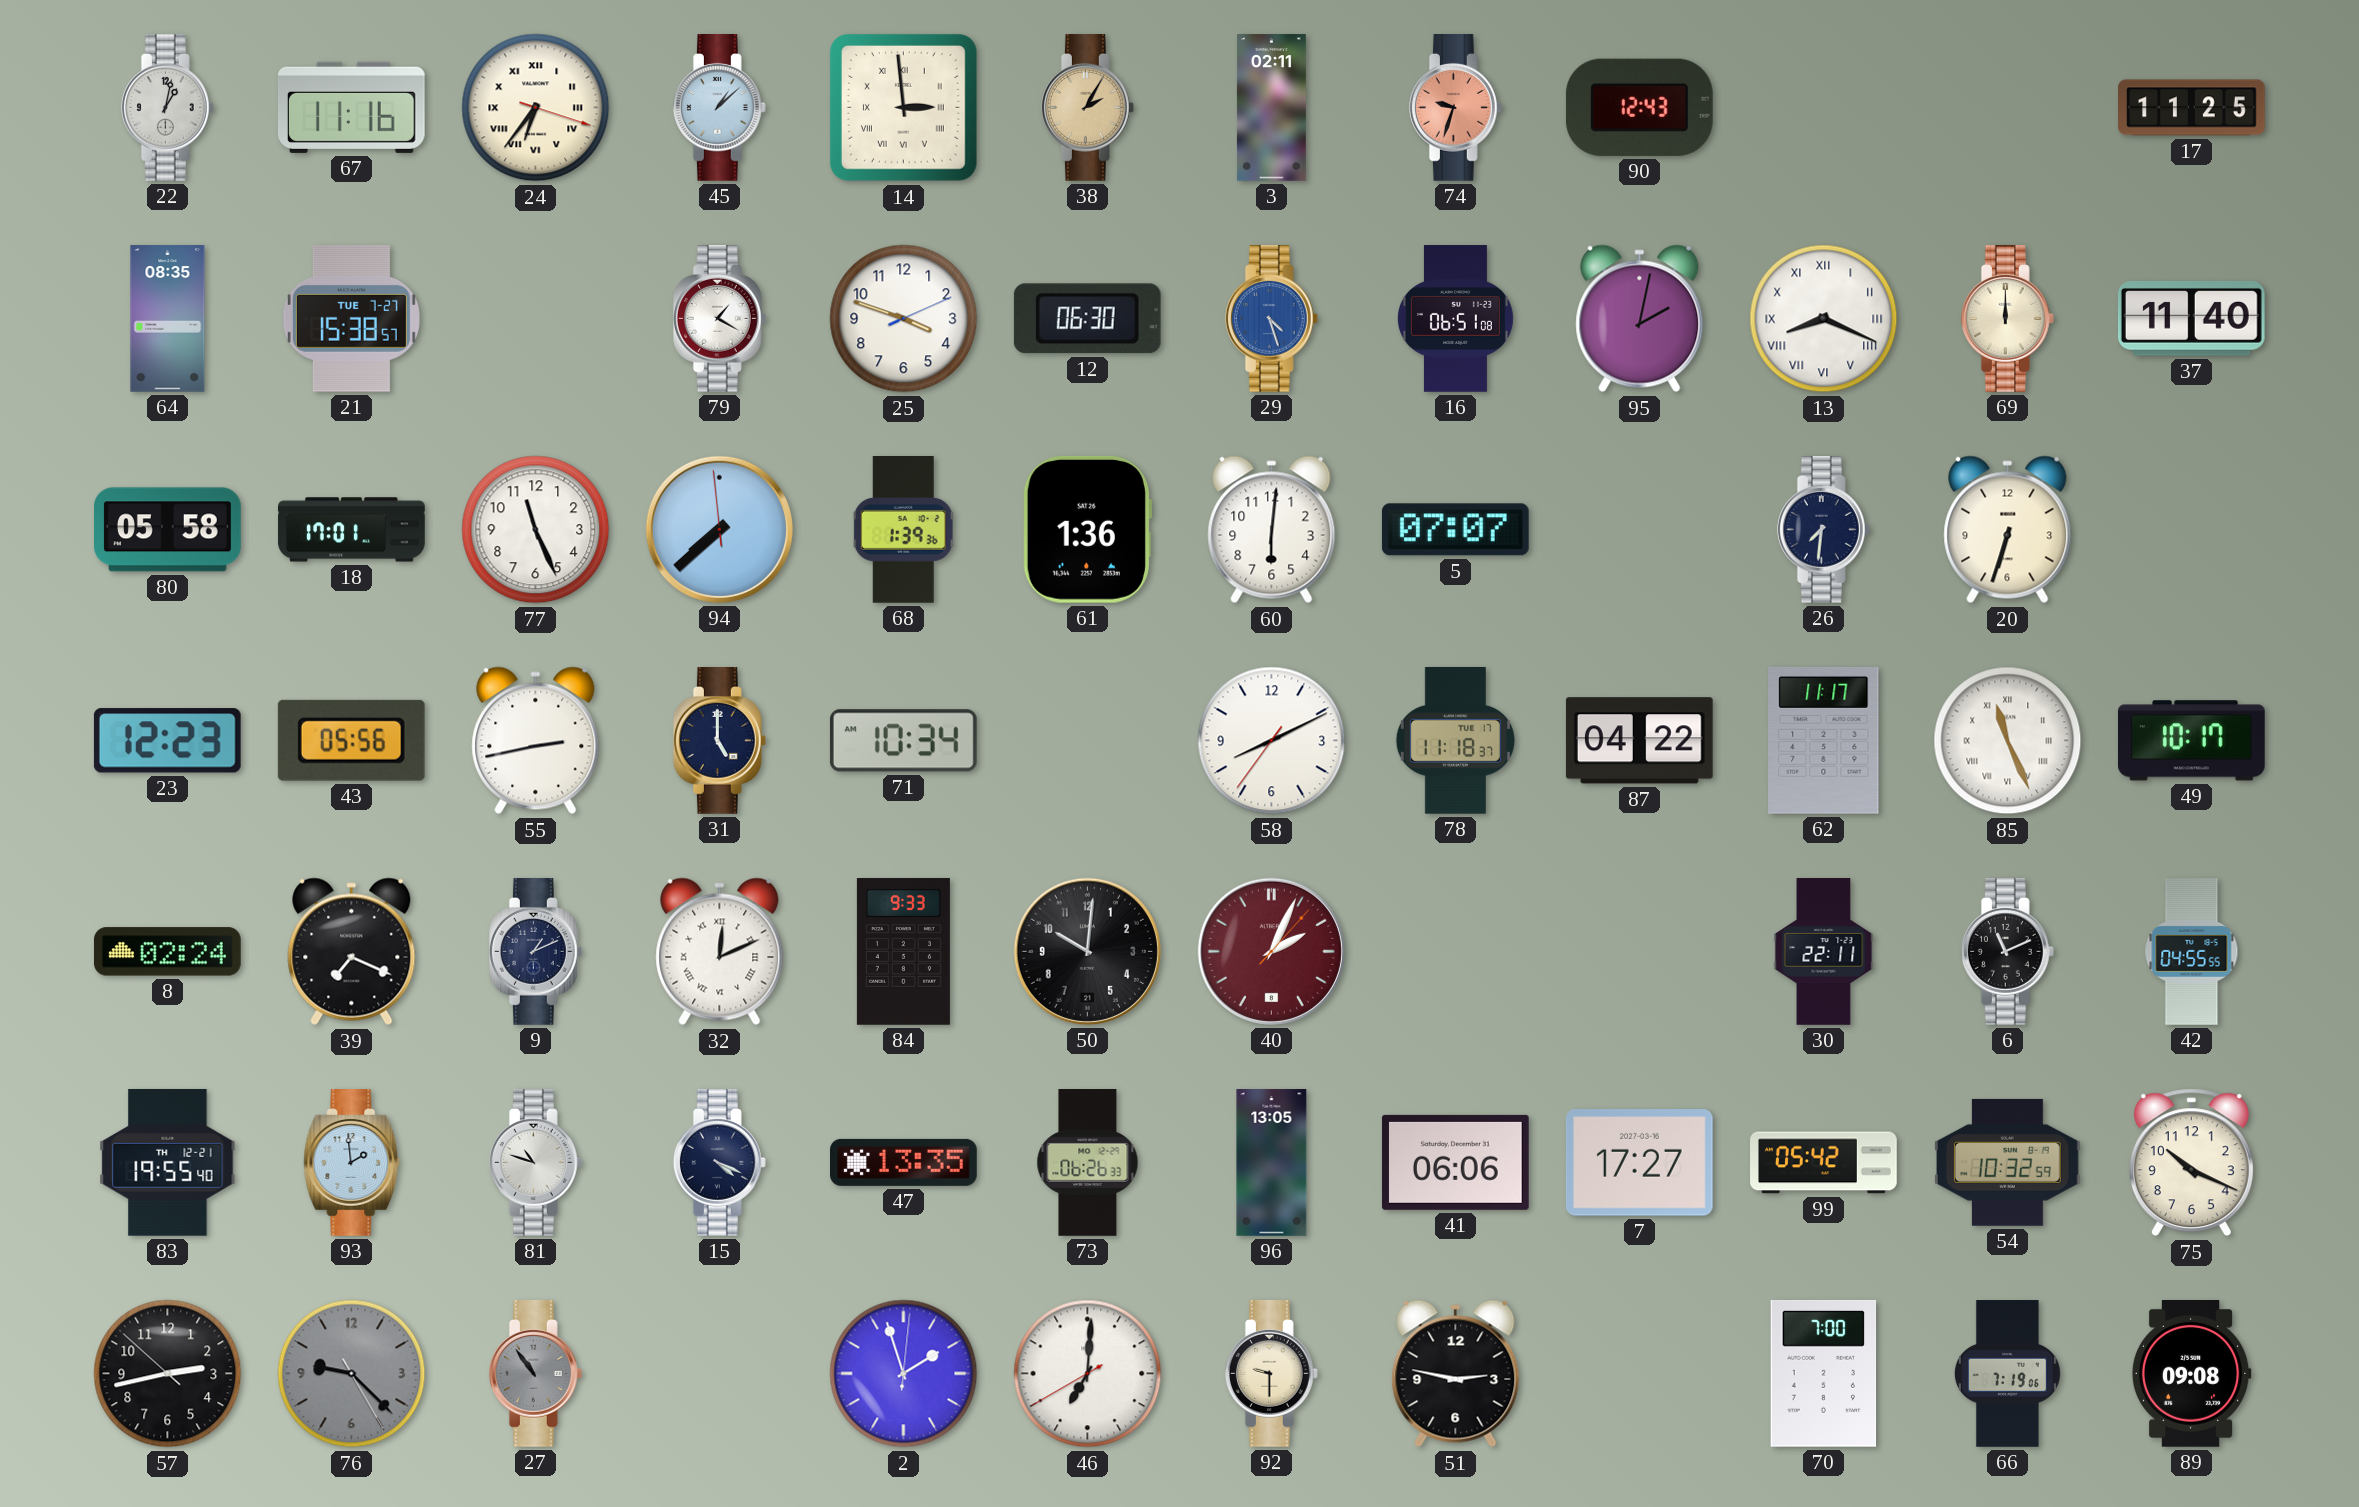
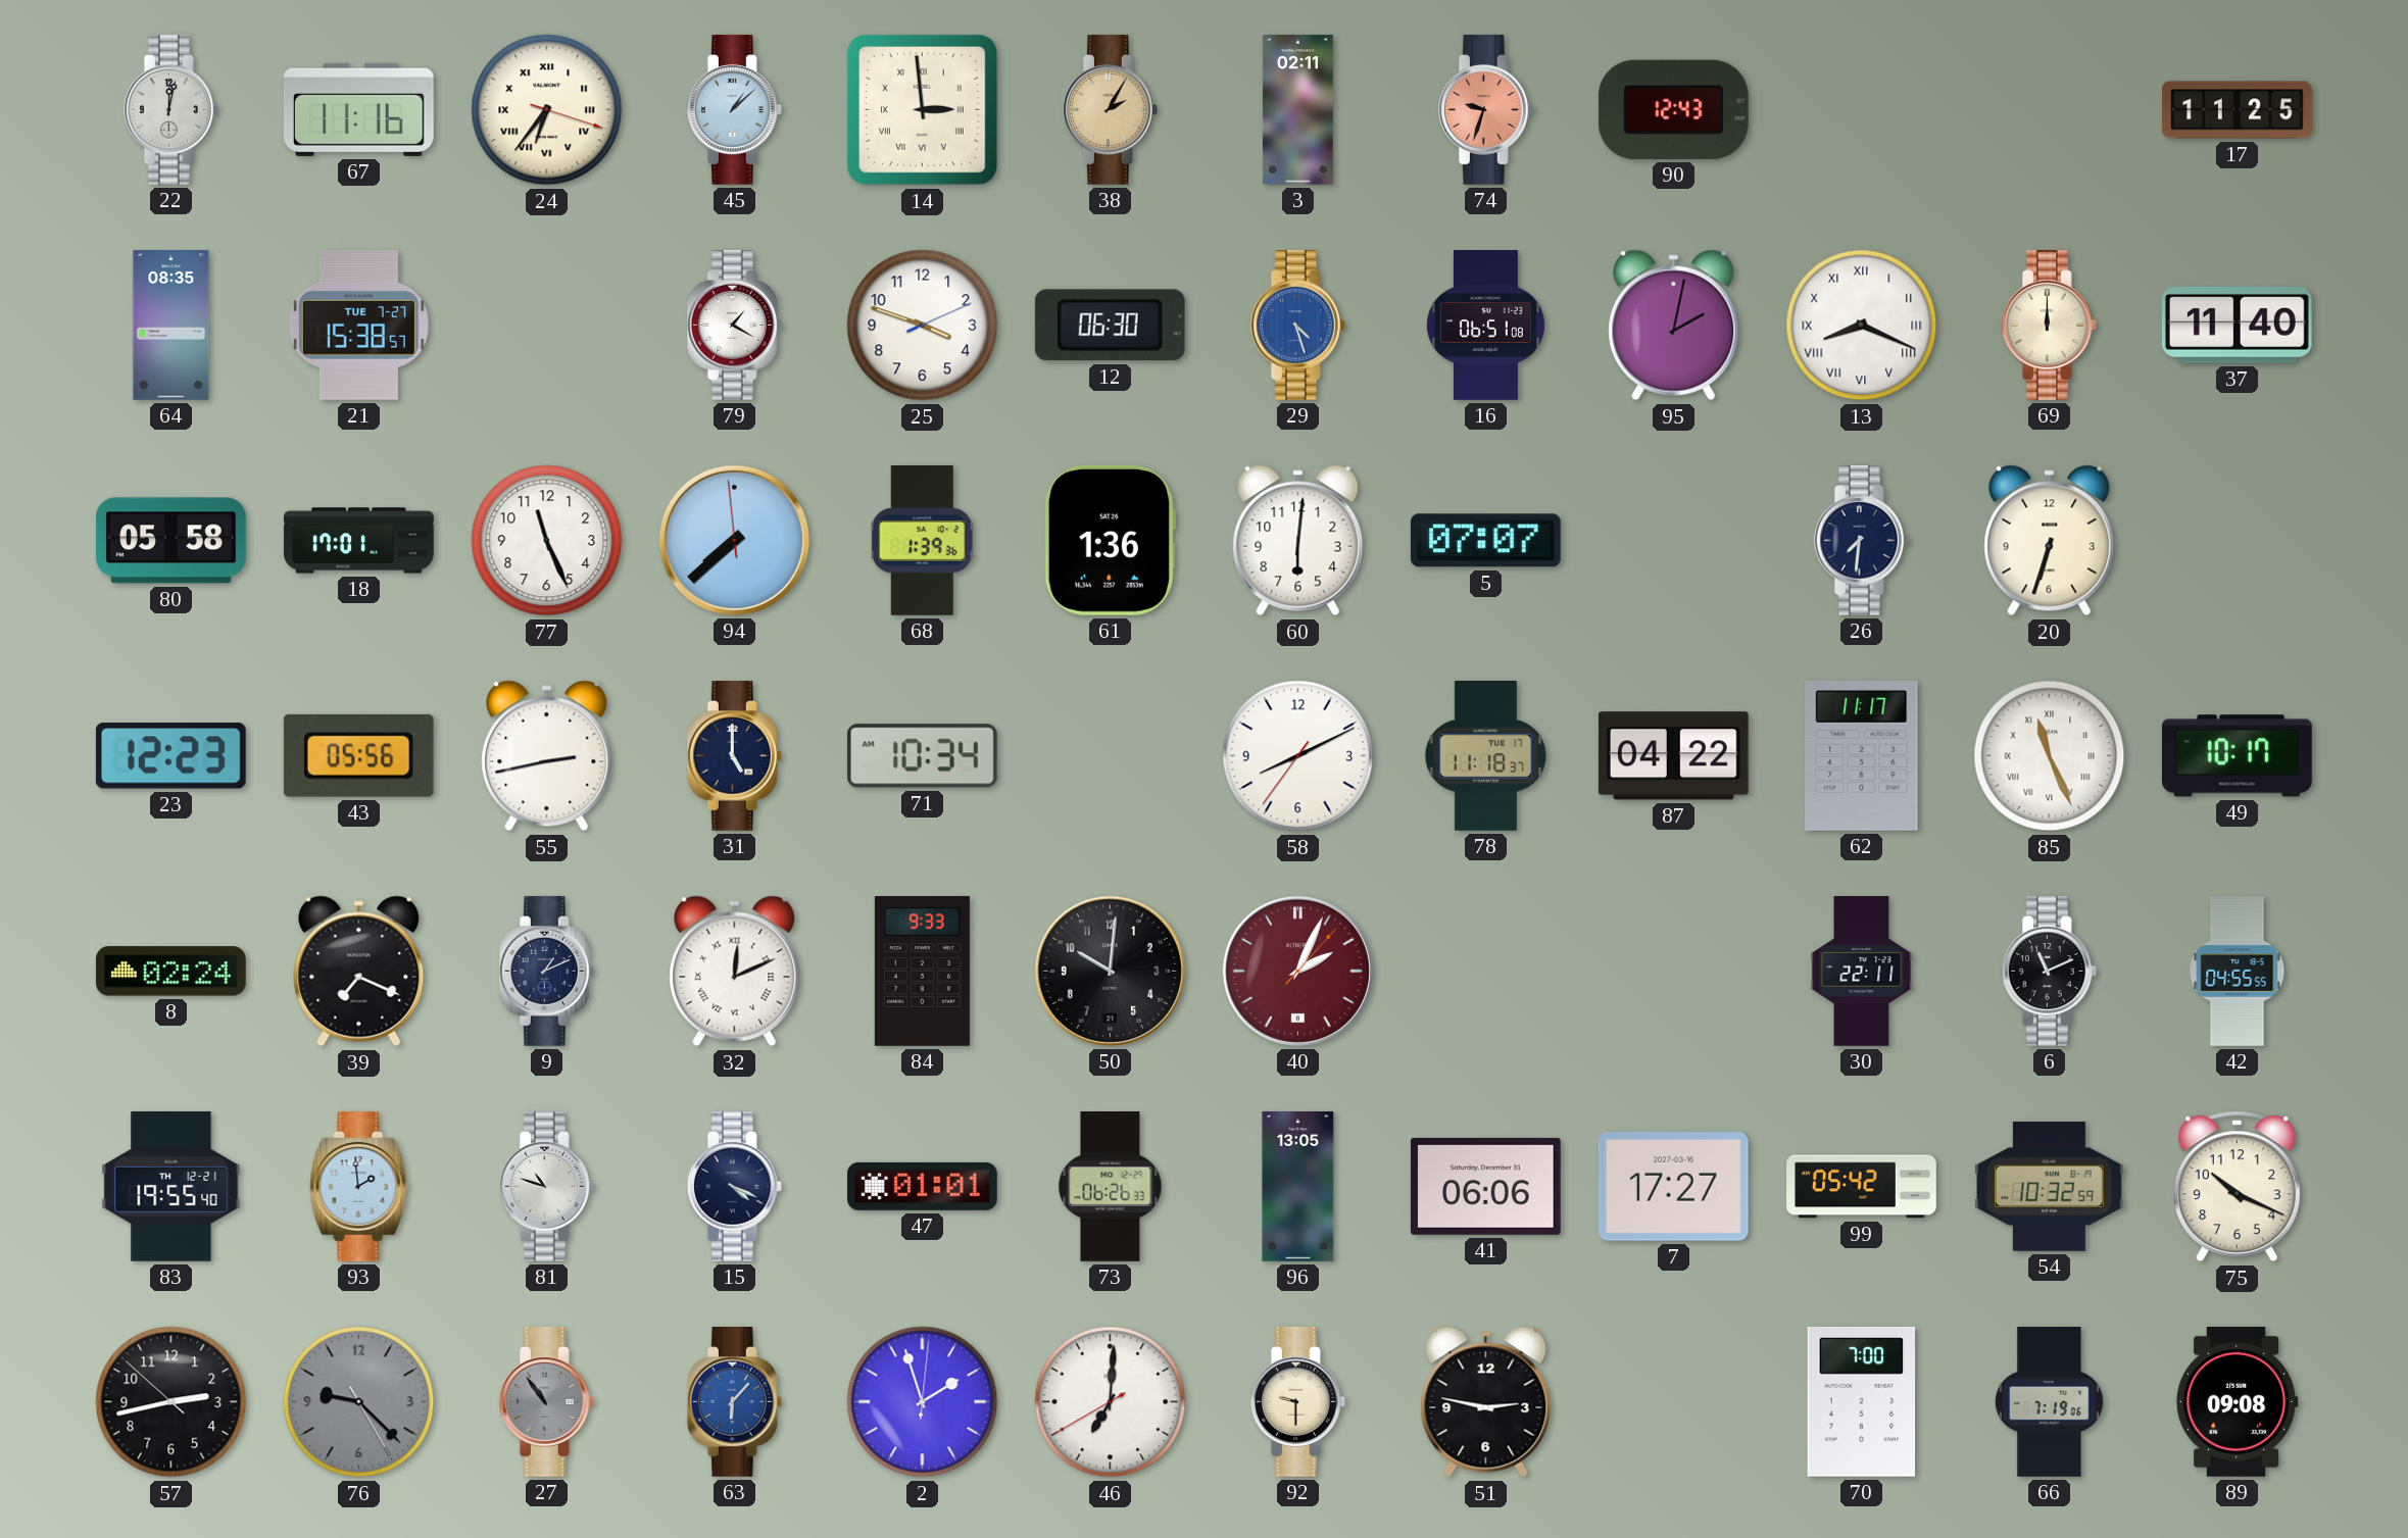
22: 1:02 -> 12:02 (170, 110)
47: 13:35 -> 01:01 (923, 1186)
63: none -> 6:07 (734, 1402)
